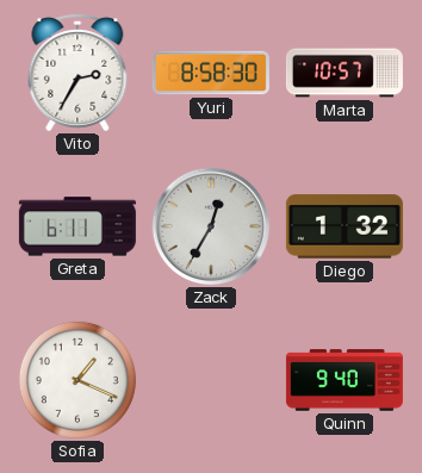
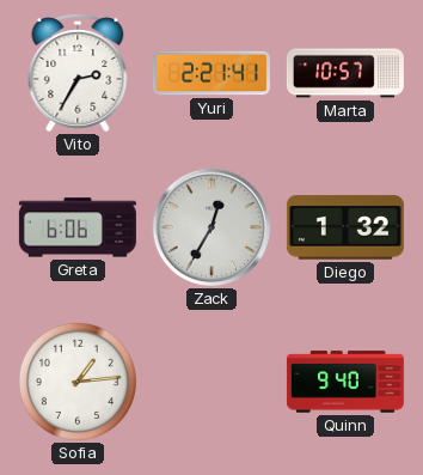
Yuri: 8:58 -> 2:21 (211, 73)
Greta: 6:11 -> 6:06 (78, 227)
Sofia: 1:19 -> 1:14 (78, 382)
